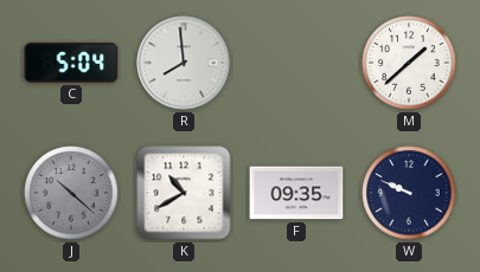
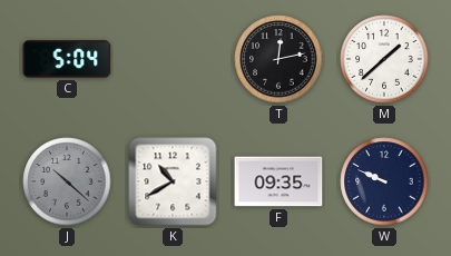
R: 7:59 -> none (184, 63)
T: none -> 12:13 (278, 59)
